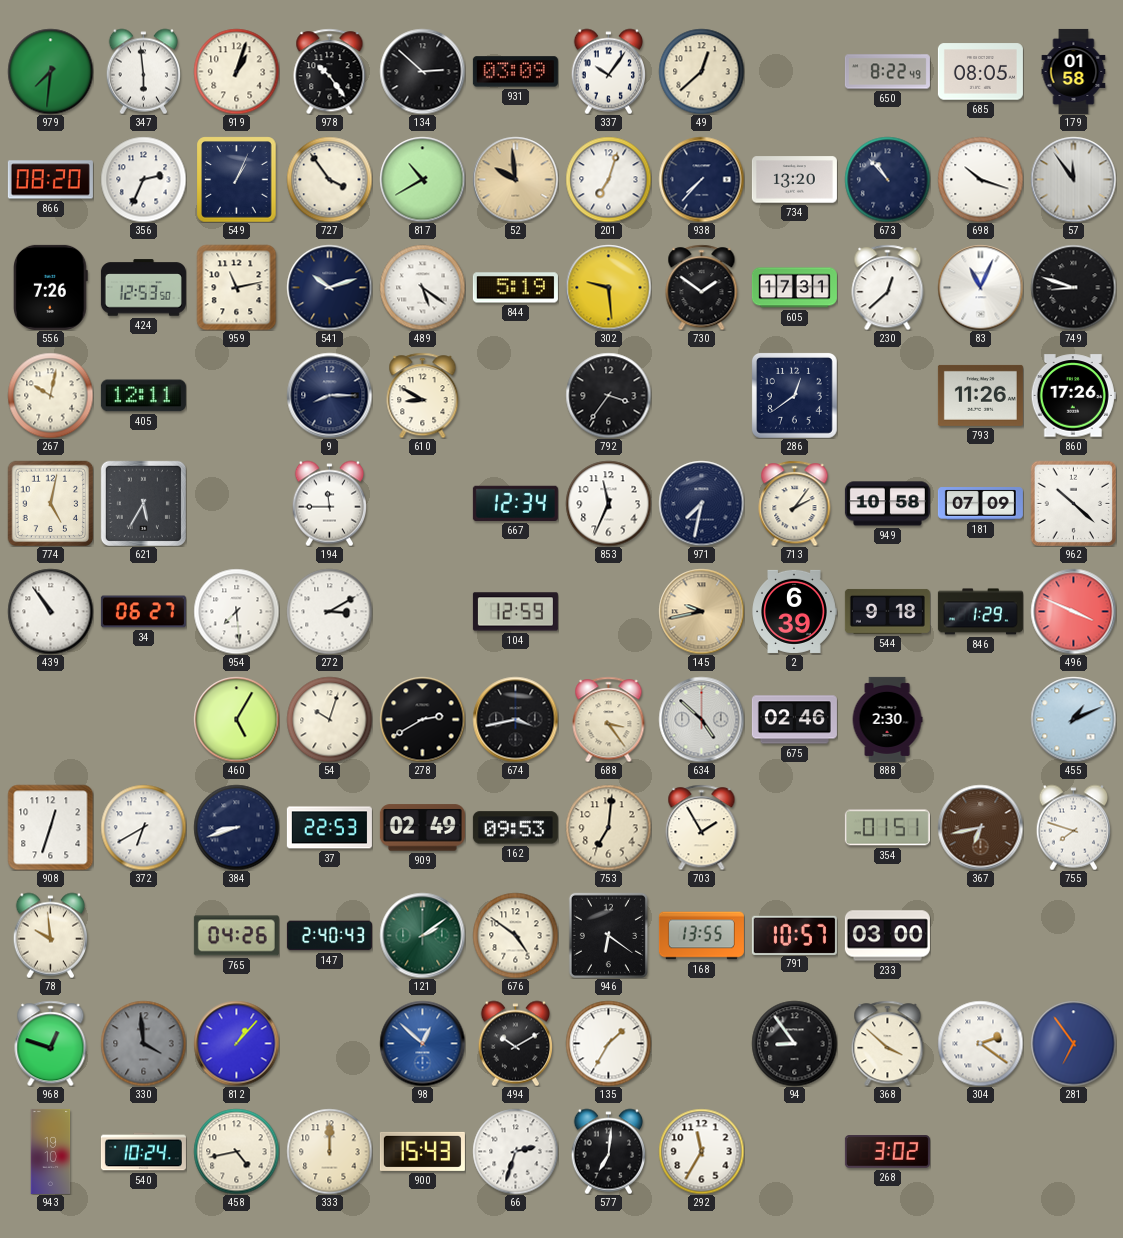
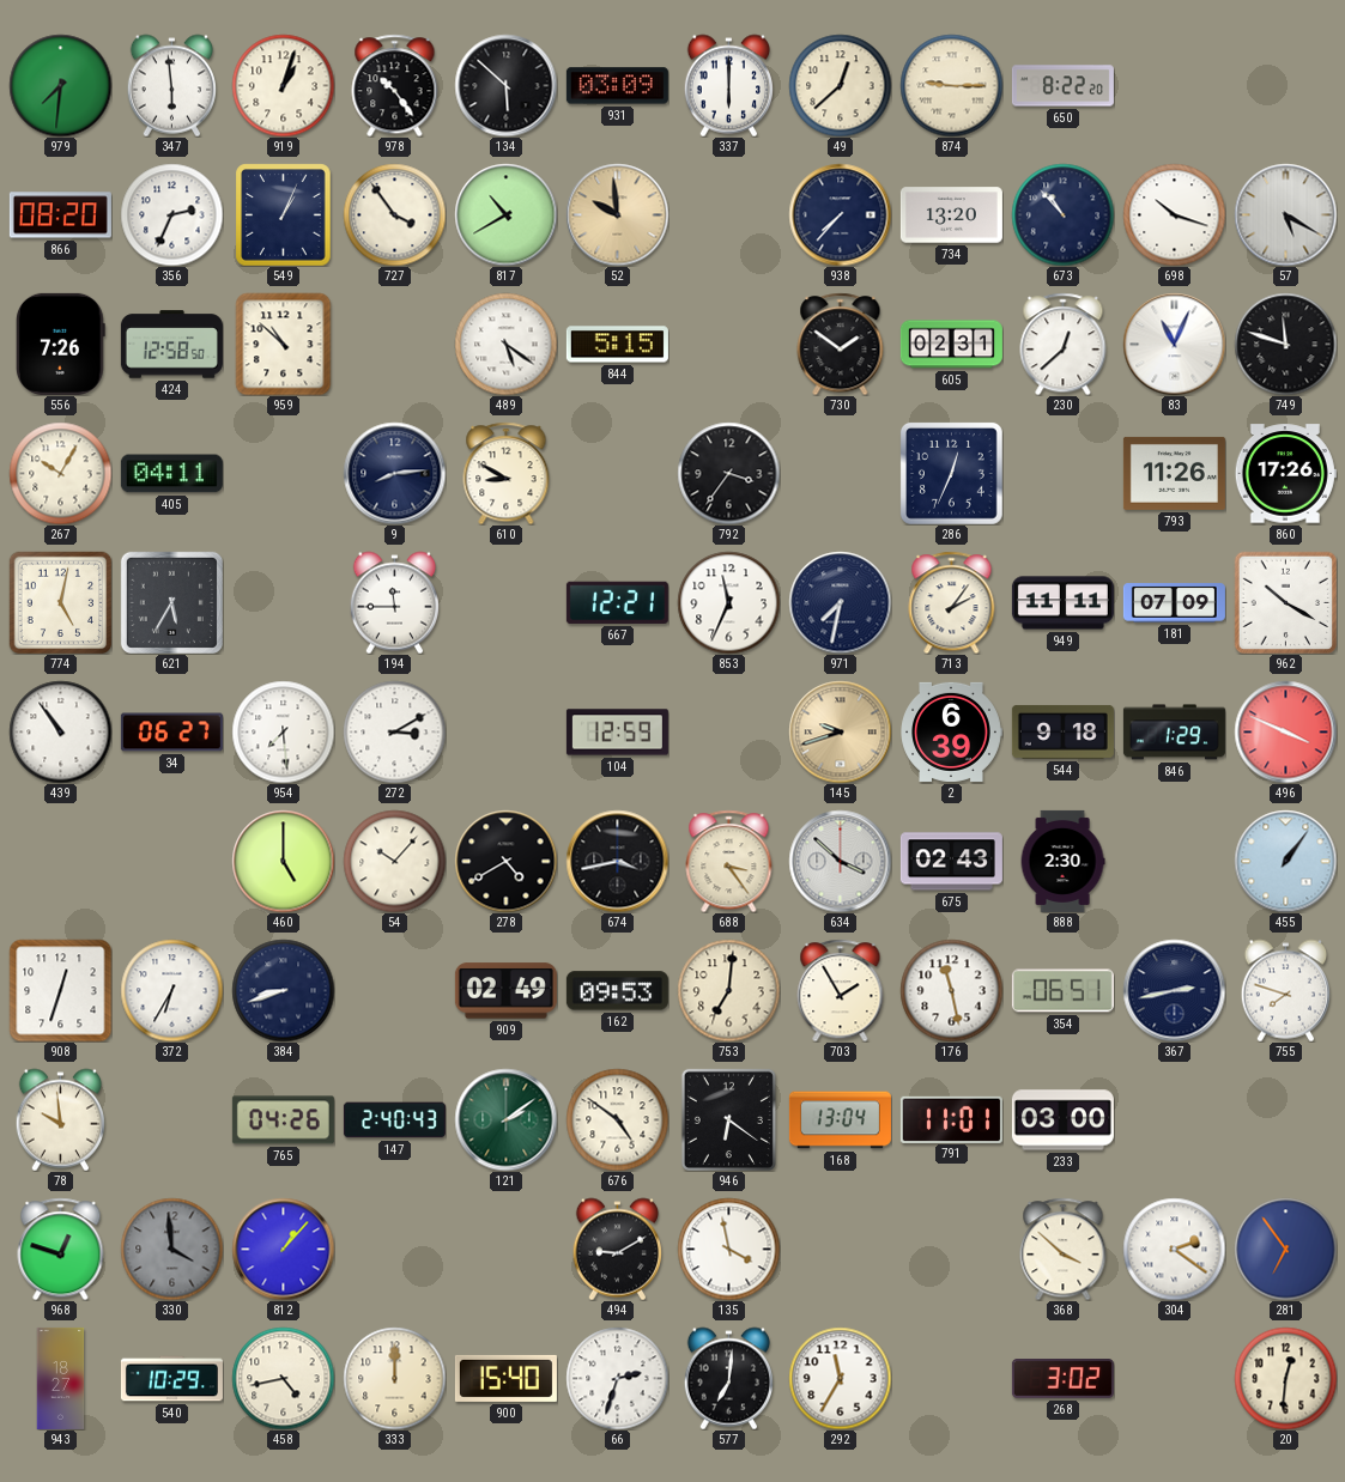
134: 2:52 -> 5:52 (505, 85)
337: 10:06 -> 6:00 (728, 85)
874: none -> 9:15 (951, 85)
650: 8:22:49 -> 8:22:20 (1062, 86)
685: 08:05 -> none (980, 72)
179: 01:58 -> none (1074, 71)
201: 7:03 -> none (608, 179)
57: 11:54 -> 5:20 (1285, 214)
424: 12:53 -> 12:58 (171, 345)
959: 11:13 -> 10:52 (284, 344)
541: 10:12 -> none (329, 287)
844: 5:19 -> 5:15 (617, 345)
302: 9:29 -> none (608, 287)
605: 17:31 -> 02:31 (951, 345)
749: 8:48 -> 11:48 (1285, 344)
267: 10:02 -> 10:05 (60, 473)
405: 12:11 -> 04:11 (171, 474)
9: 8:15 -> 8:14 (394, 473)
286: 12:39 -> 12:34 (951, 473)
667: 12:34 -> 12:21 (617, 602)
949: 10:58 -> 11:11 (1062, 603)
962: 10:22 -> 10:20 (1285, 602)
145: 9:43 -> 9:42 (840, 731)
460: 5:05 -> 5:00 (283, 861)
54: 10:03 -> 10:07 (394, 861)
278: 2:40 -> 4:40 (505, 861)
634: 4:52 -> 3:52 (840, 861)
675: 02:46 -> 02:43 (951, 862)
455: 1:11 -> 1:06 (1285, 861)
372: 6:40 -> 6:35 (171, 990)
37: 22:53 -> none (329, 828)
176: none -> 11:28 (951, 990)
354: 01:51 -> 06:51 (1062, 991)
367: 6:43 -> 2:43 (1174, 990)
367 dial: brown -> navy (1174, 990)
168: 13:55 -> 13:04 (840, 1120)
791: 10:57 -> 11:01 (951, 1119)
98: 12:52 -> none (422, 1043)
494: 10:10 -> 9:10 (617, 1249)
135: 1:35 -> 3:58 (728, 1249)
94: 8:54 -> none (794, 1043)
943: 19:10 -> 18:27 (61, 1378)
540: 10:24 -> 10:29 (171, 1379)
900: 15:43 -> 15:40 (505, 1378)
20: none -> 12:31 (1285, 1378)
